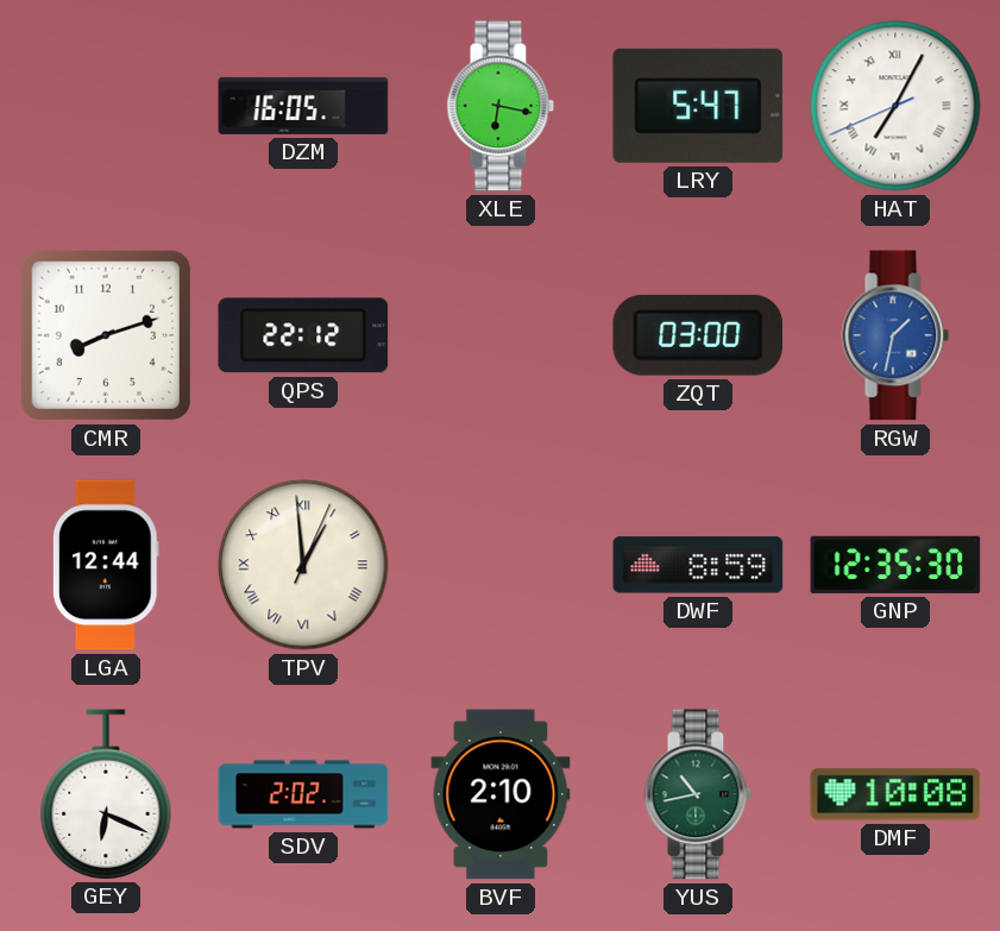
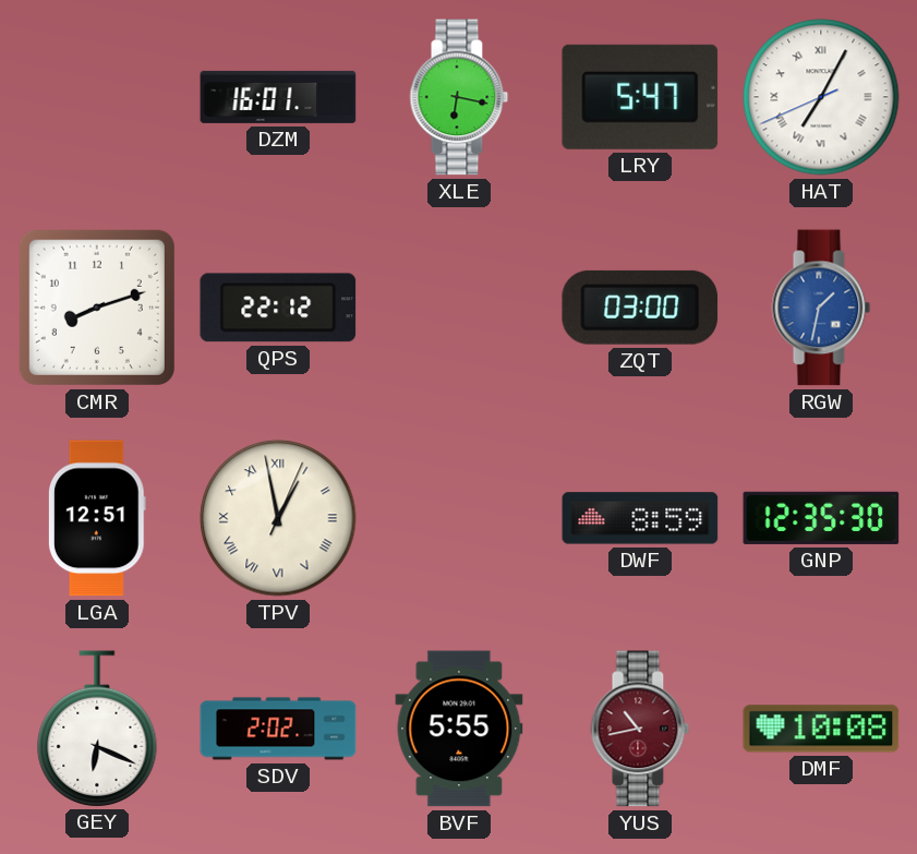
DZM: 16:05 -> 16:01 (278, 97)
LGA: 12:44 -> 12:51 (97, 518)
TPV: 12:59 -> 12:58 (278, 518)
BVF: 2:10 -> 5:55 (459, 729)
YUS dial: green -> burgundy (640, 729)
